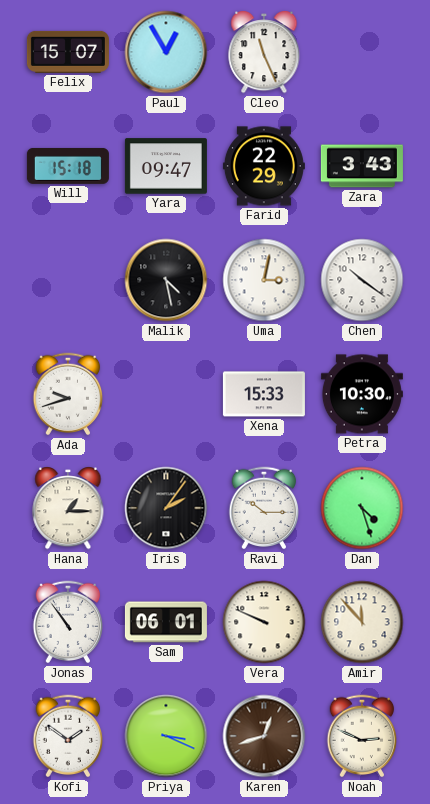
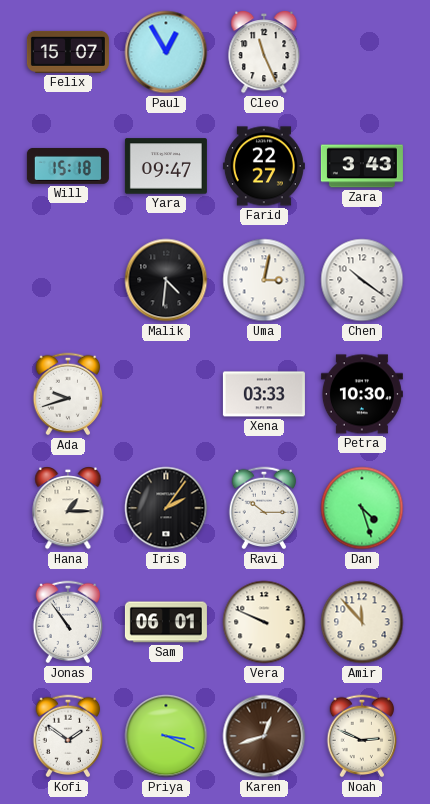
Farid: 22:29 -> 22:27 (264, 166)
Malik: 4:28 -> 4:31 (166, 280)
Xena: 15:33 -> 03:33 (264, 394)
